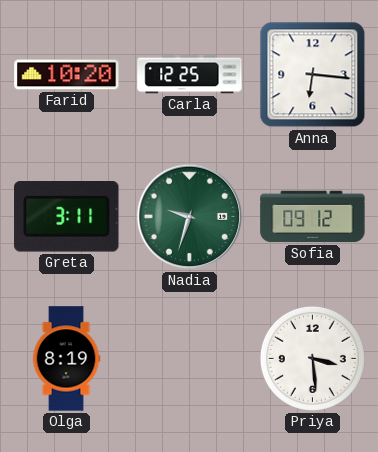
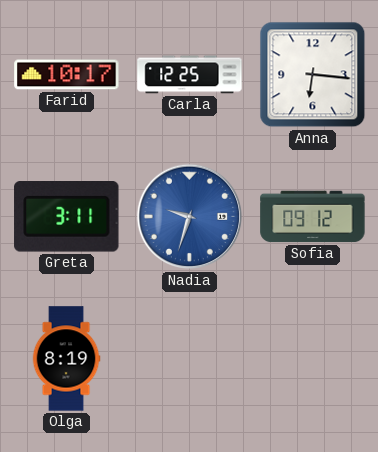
Farid: 10:20 -> 10:17 (67, 75)
Nadia dial: green -> blue (190, 217)
Priya: 3:29 -> none (312, 358)
